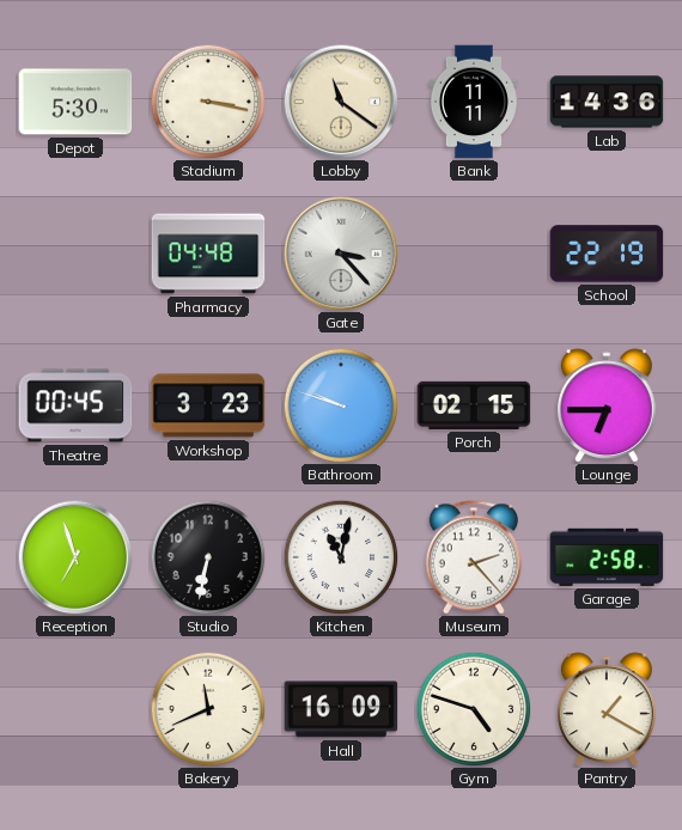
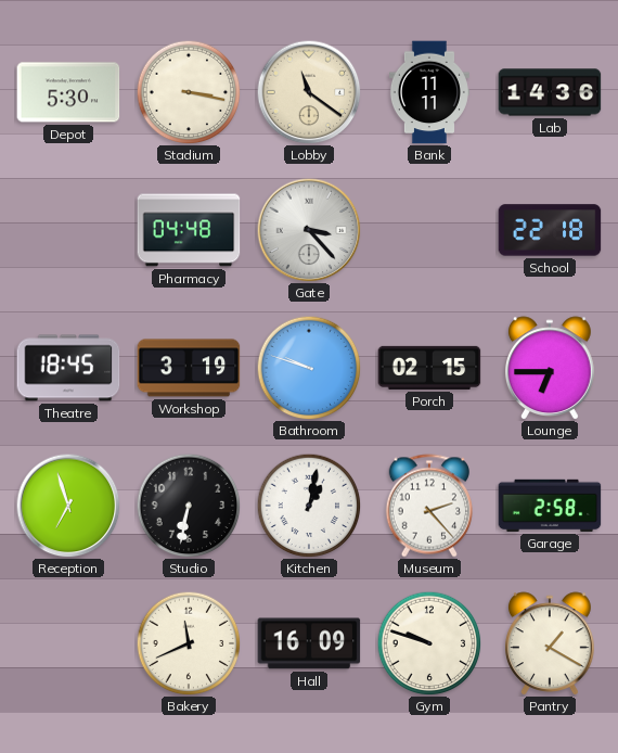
School: 22:19 -> 22:18 (550, 230)
Theatre: 00:45 -> 18:45 (68, 368)
Workshop: 3:23 -> 3:19 (189, 368)
Kitchen: 11:02 -> 1:02 (309, 506)
Gym: 4:48 -> 9:48 (429, 643)
